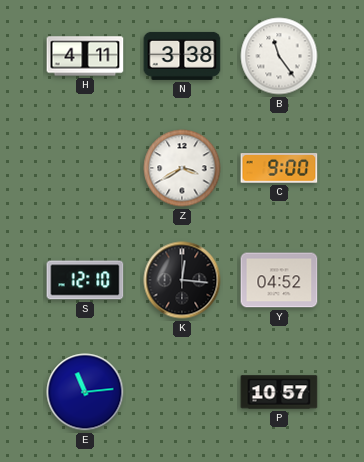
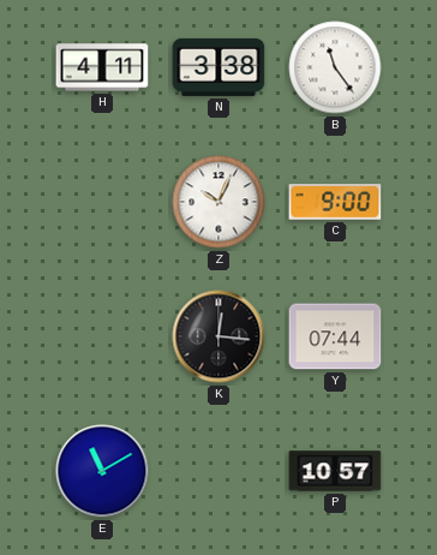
Z: 3:40 -> 10:04 (218, 202)
S: 12:10 -> none (85, 280)
Y: 04:52 -> 07:44 (335, 336)
E: 11:14 -> 11:10 (102, 471)
